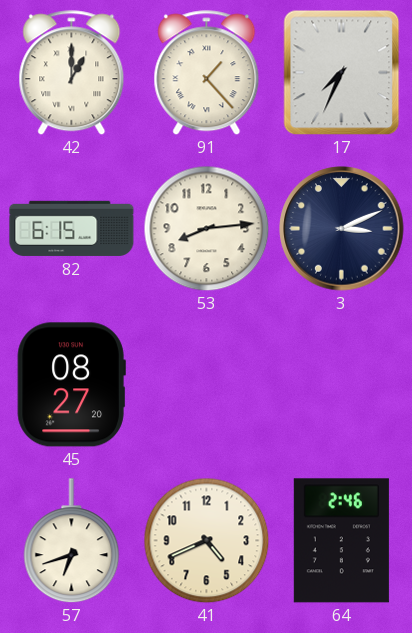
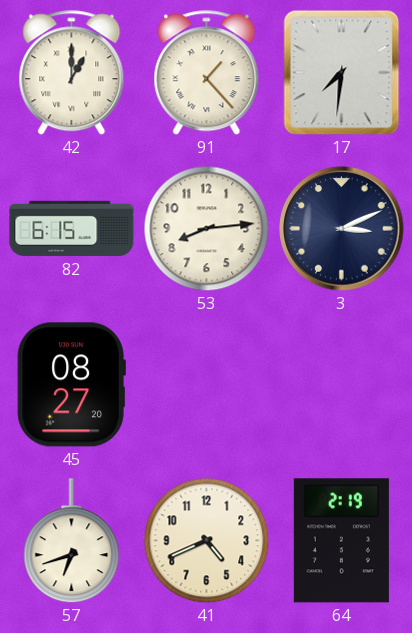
17: 7:34 -> 7:31 (342, 72)
64: 2:46 -> 2:19 (341, 541)
